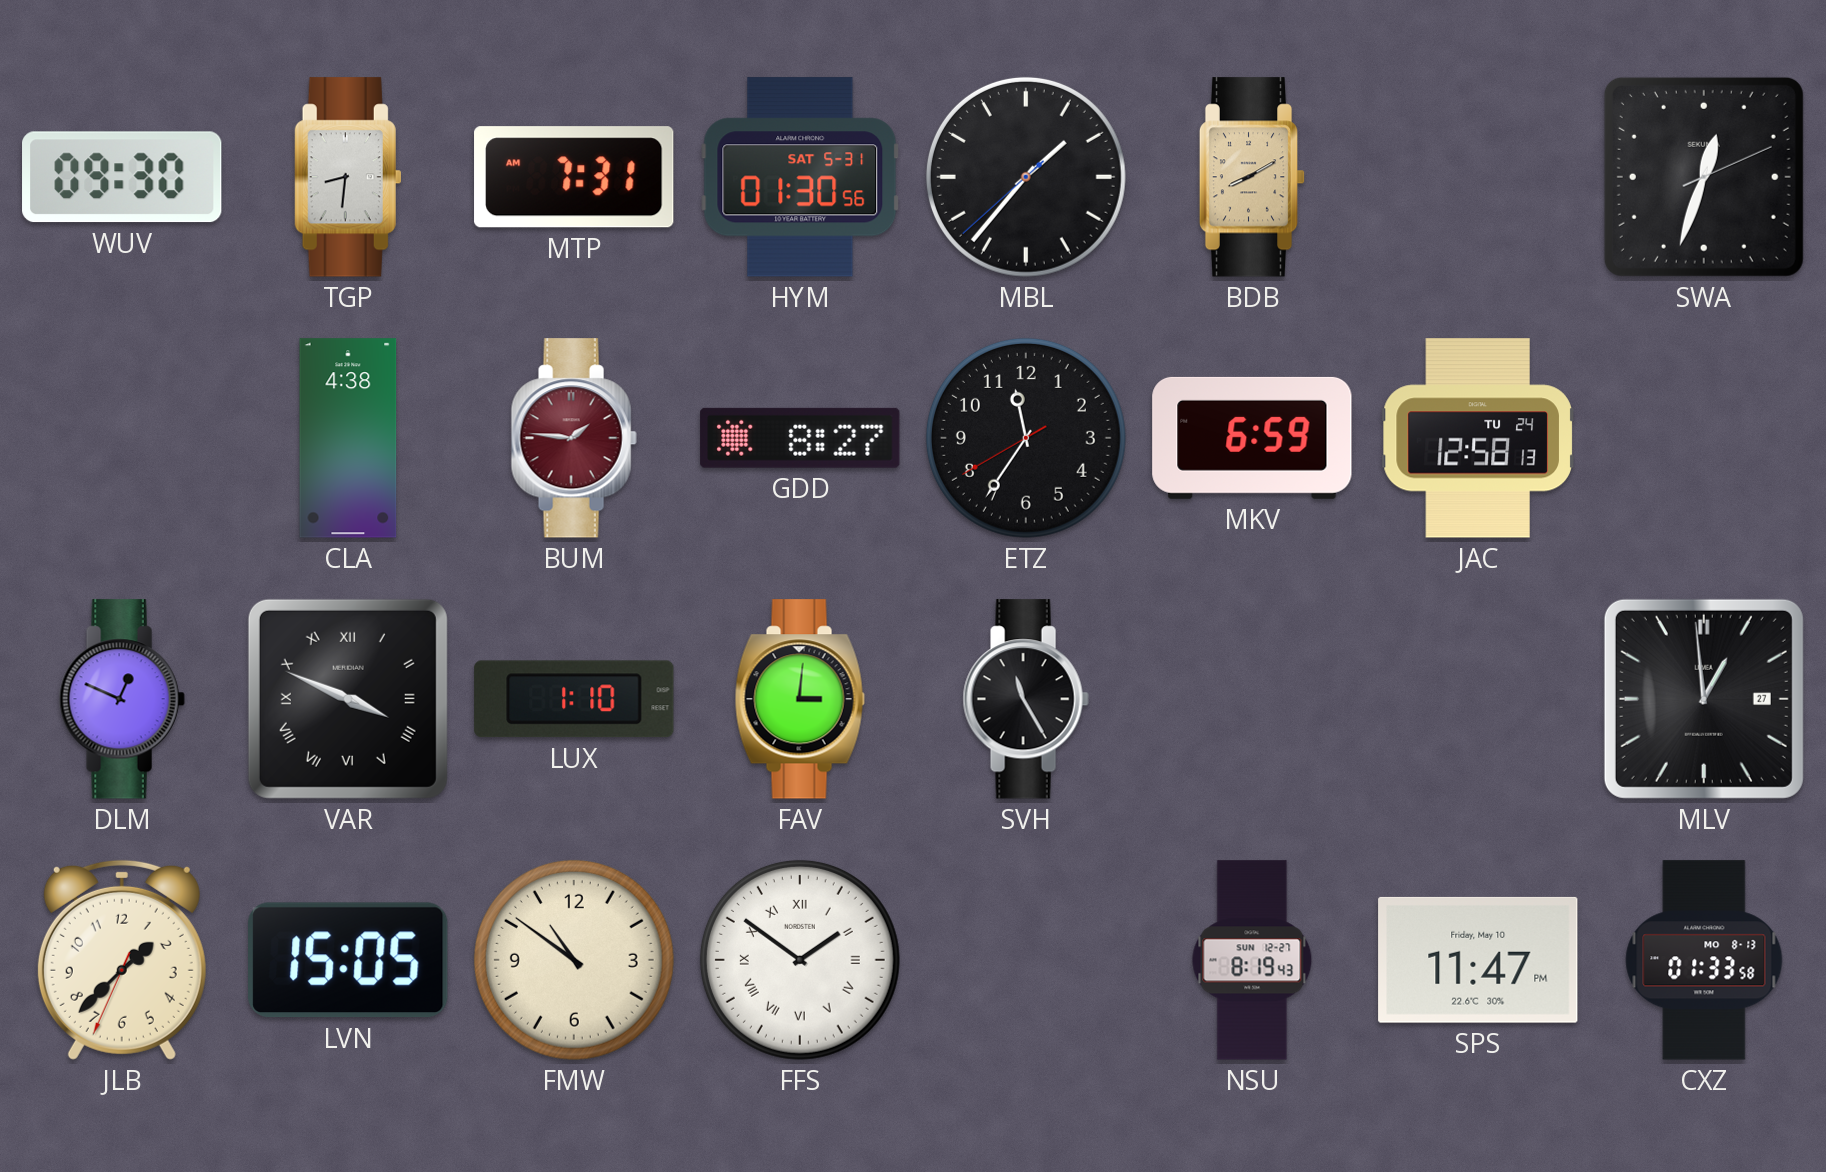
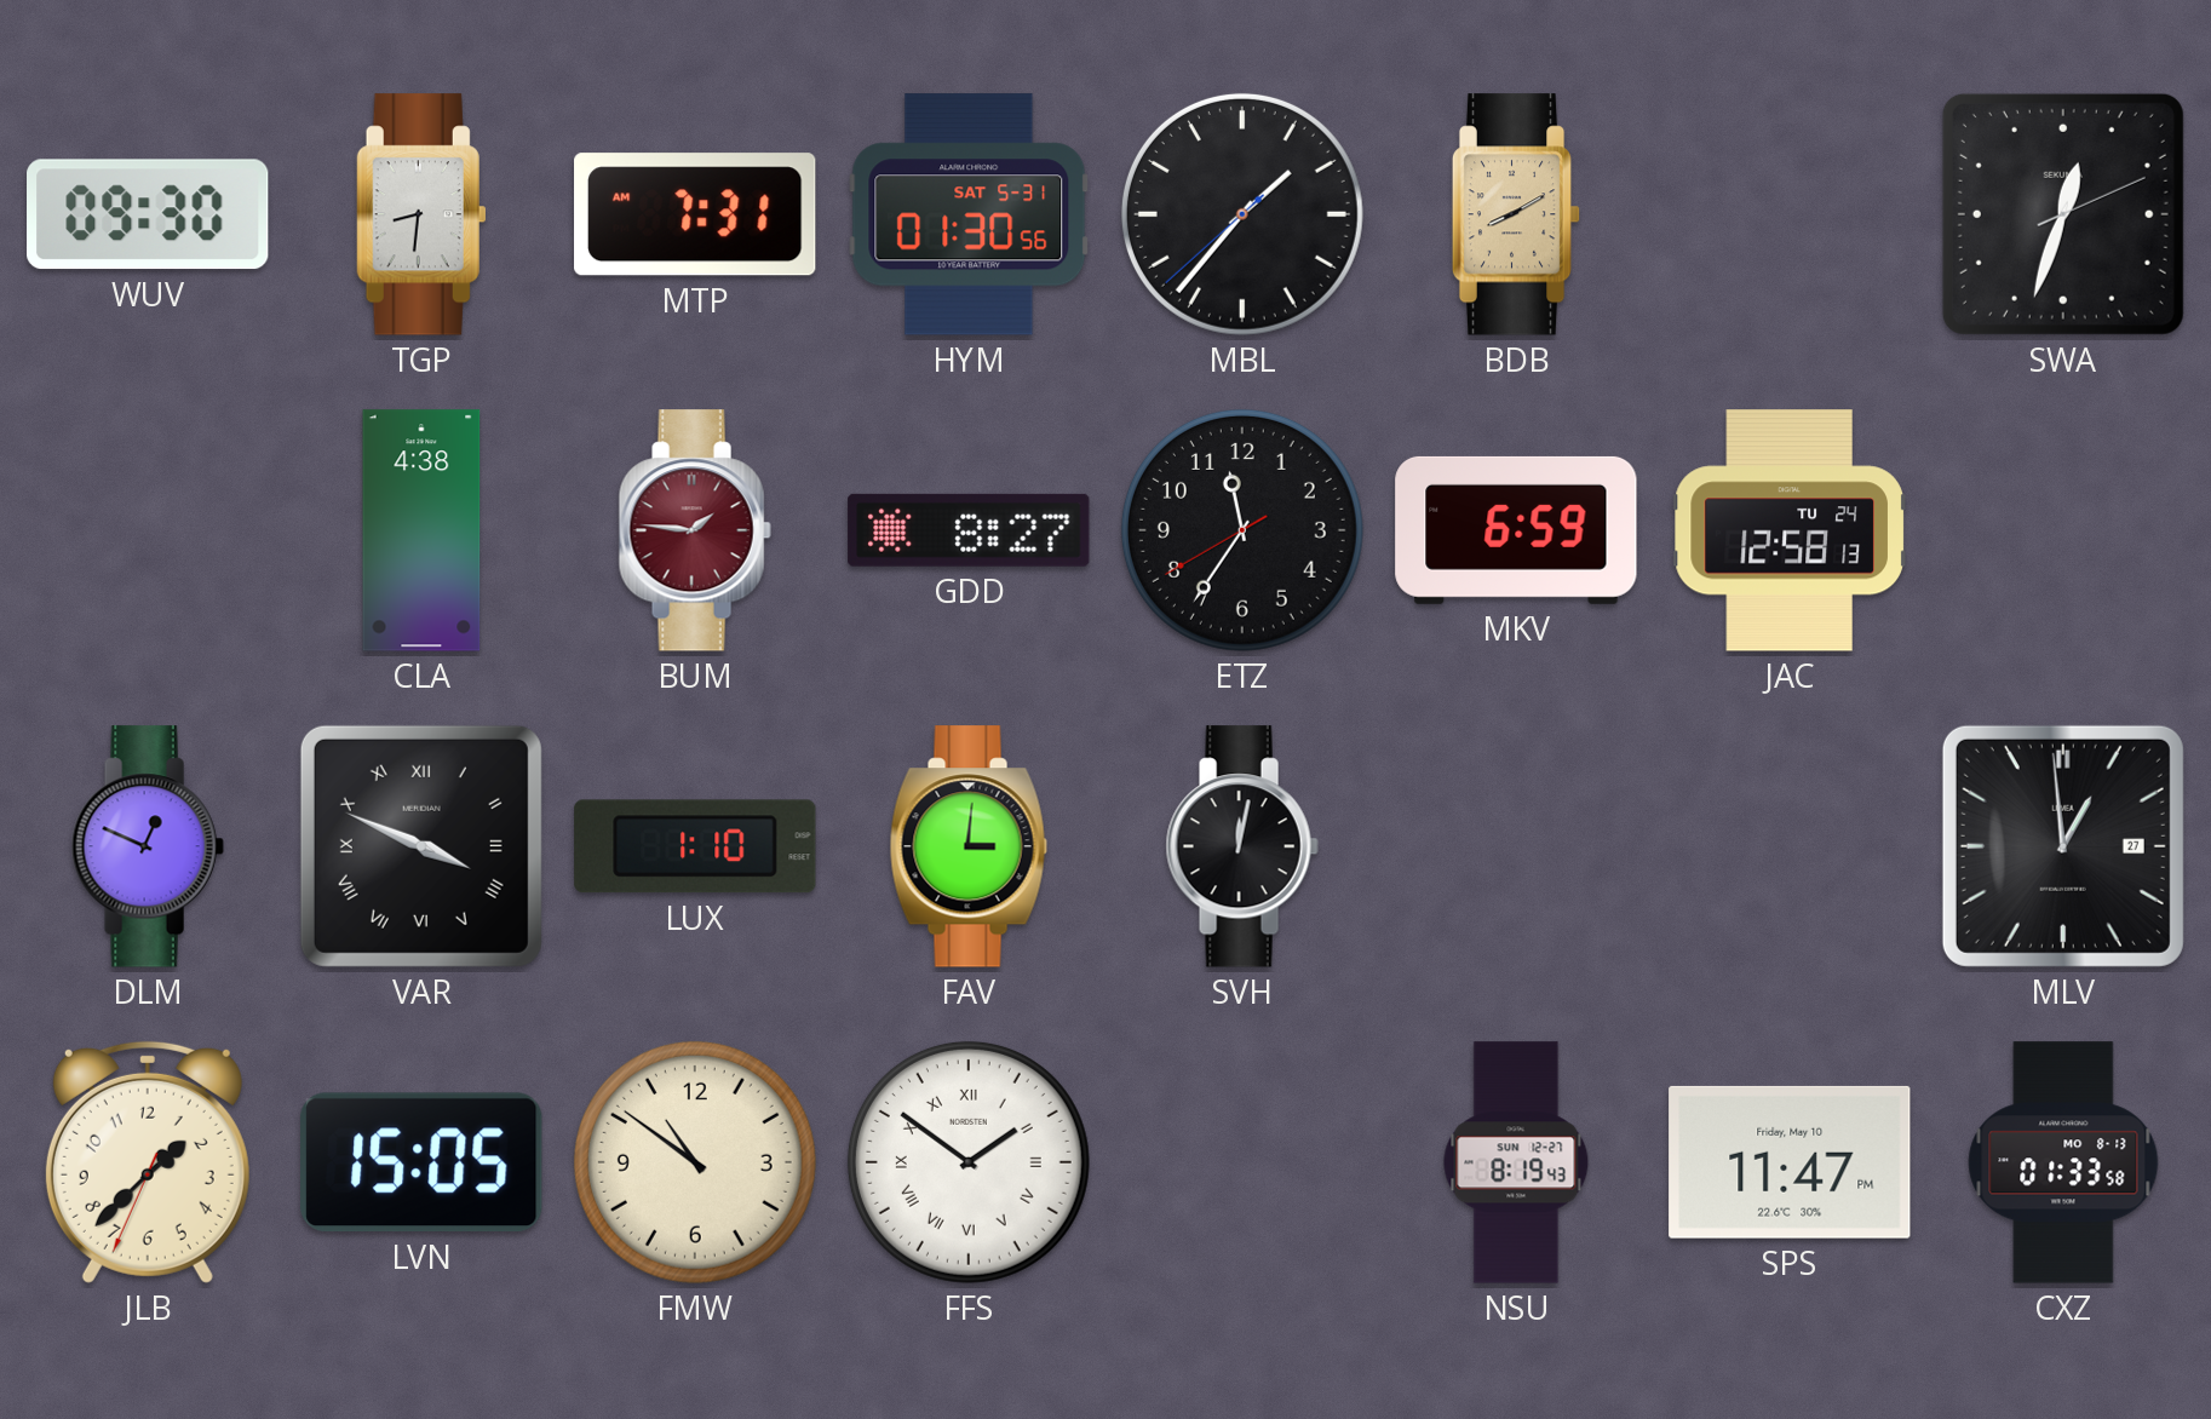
SVH: 11:25 -> 12:02 (1242, 846)
